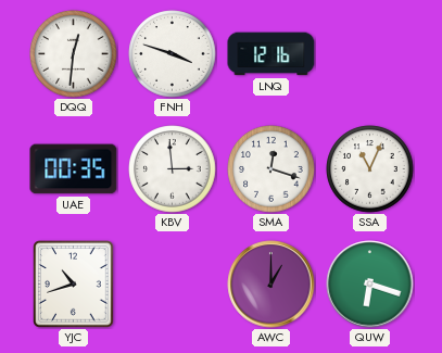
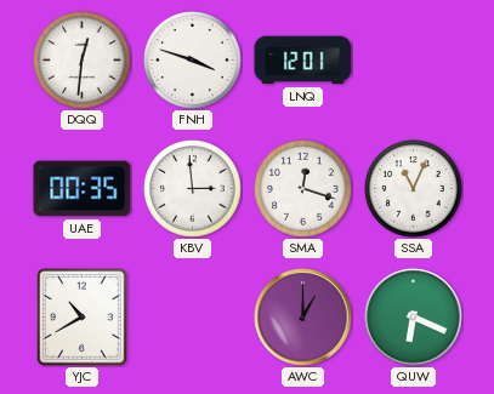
LNQ: 12:16 -> 12:01 (303, 61)
YJC: 10:42 -> 10:40 (83, 318)
QUW: 6:18 -> 6:19 (414, 318)
